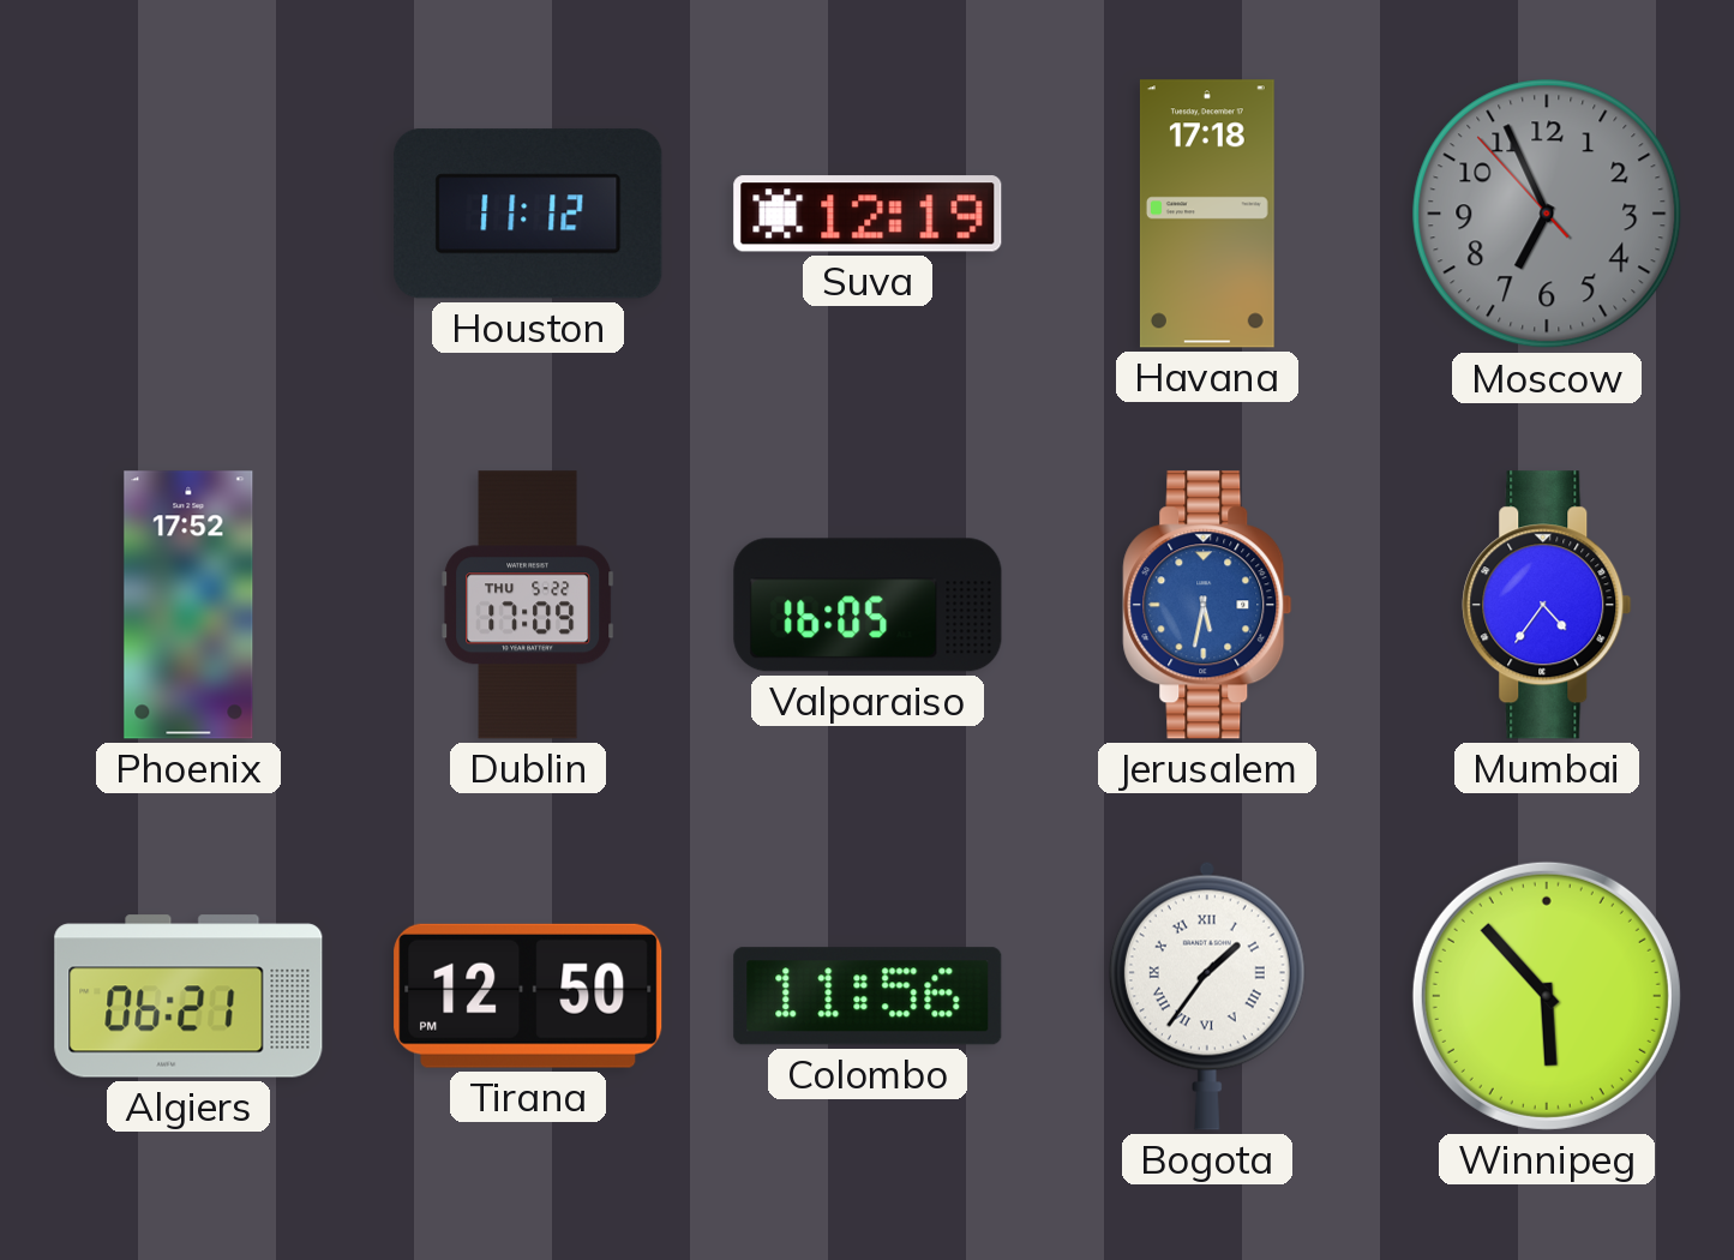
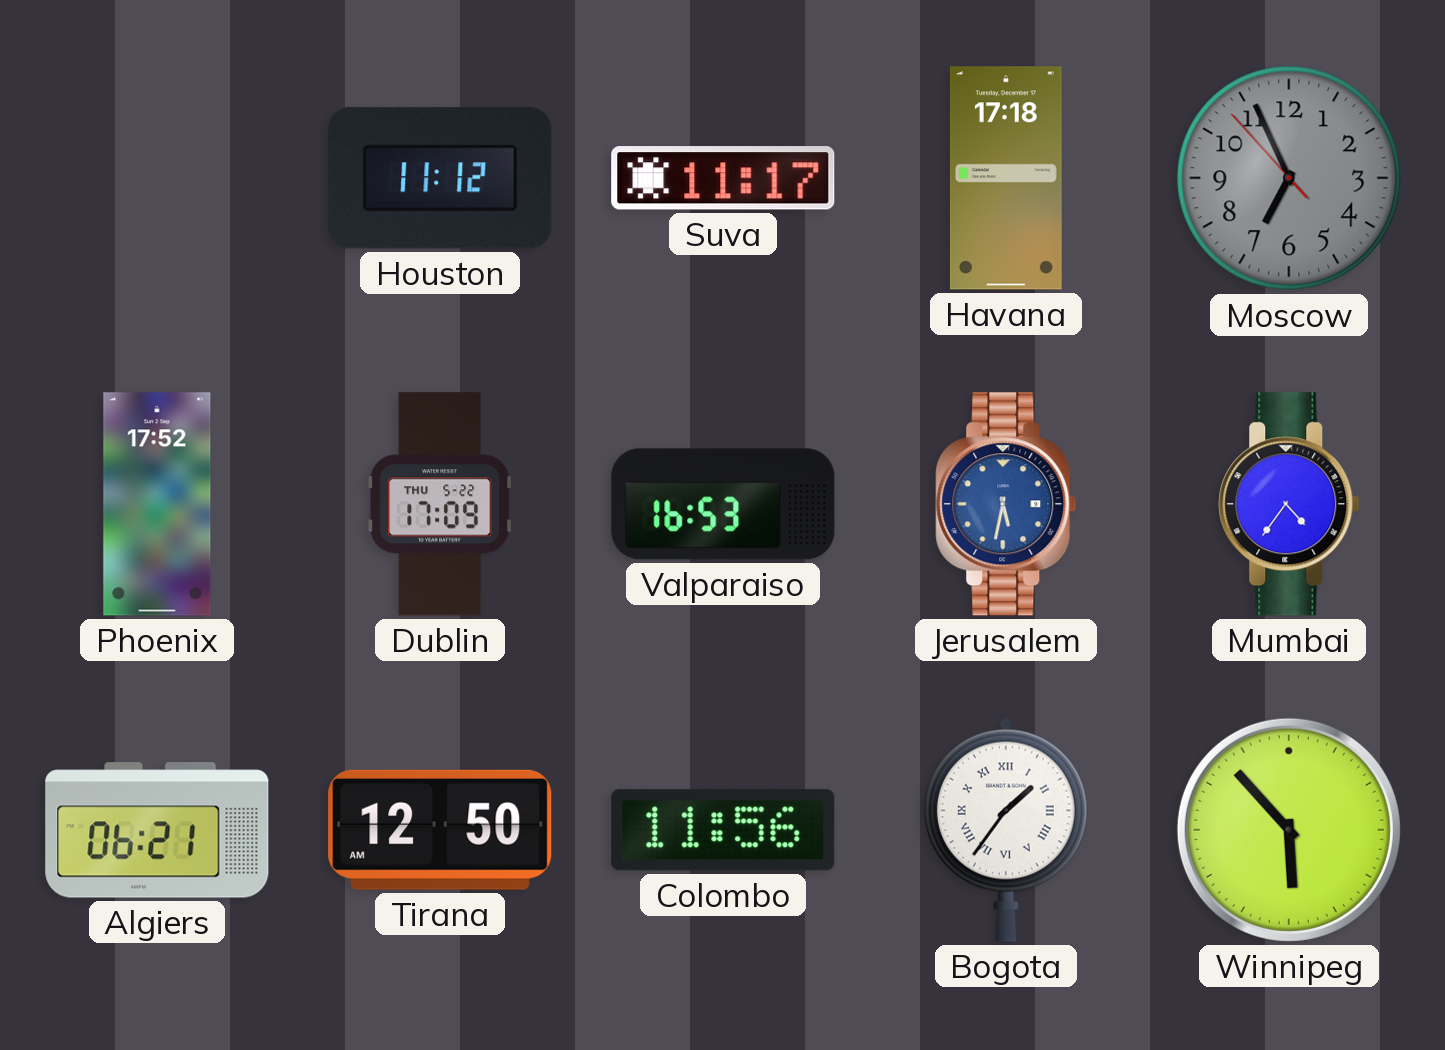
Suva: 12:19 -> 11:17 (723, 178)
Valparaiso: 16:05 -> 16:53 (723, 504)
Tirana: 12:50 PM -> 12:50 AM (440, 830)
